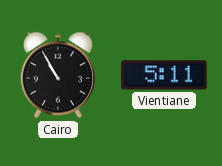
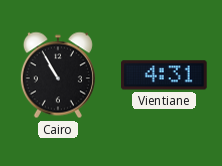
Vientiane: 5:11 -> 4:31 (164, 75)
